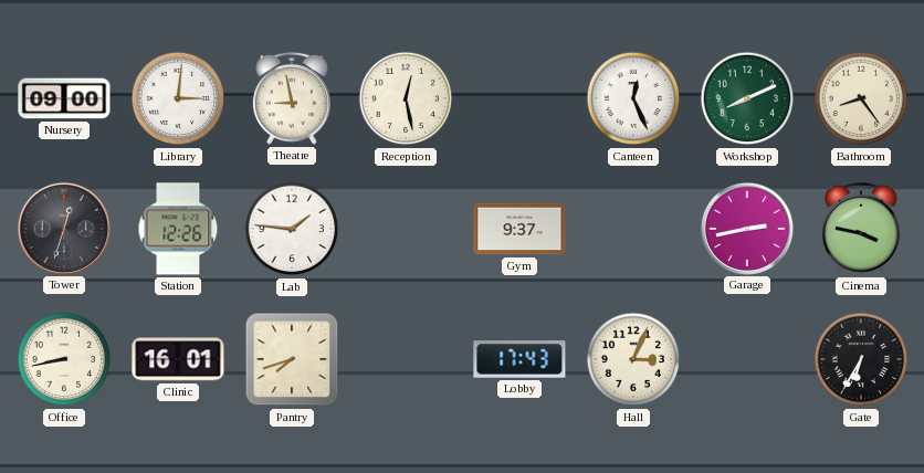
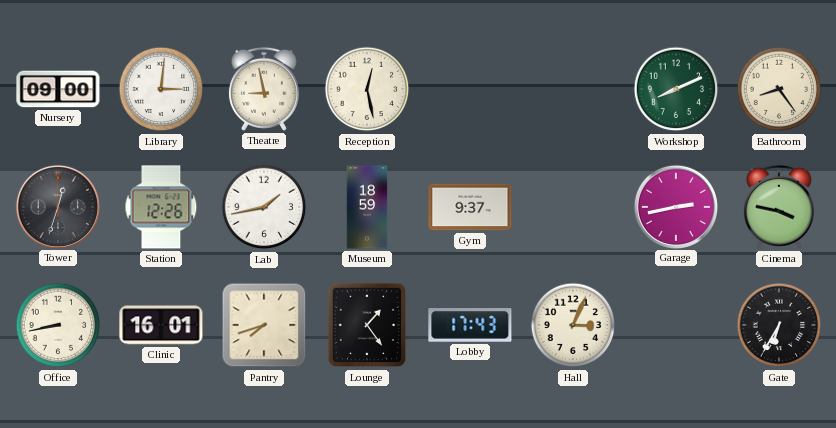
Canteen: 12:26 -> none (633, 98)
Lab: 1:46 -> 1:43 (264, 207)
Museum: none -> 18:59 (367, 207)
Lounge: none -> 1:24 (367, 325)
